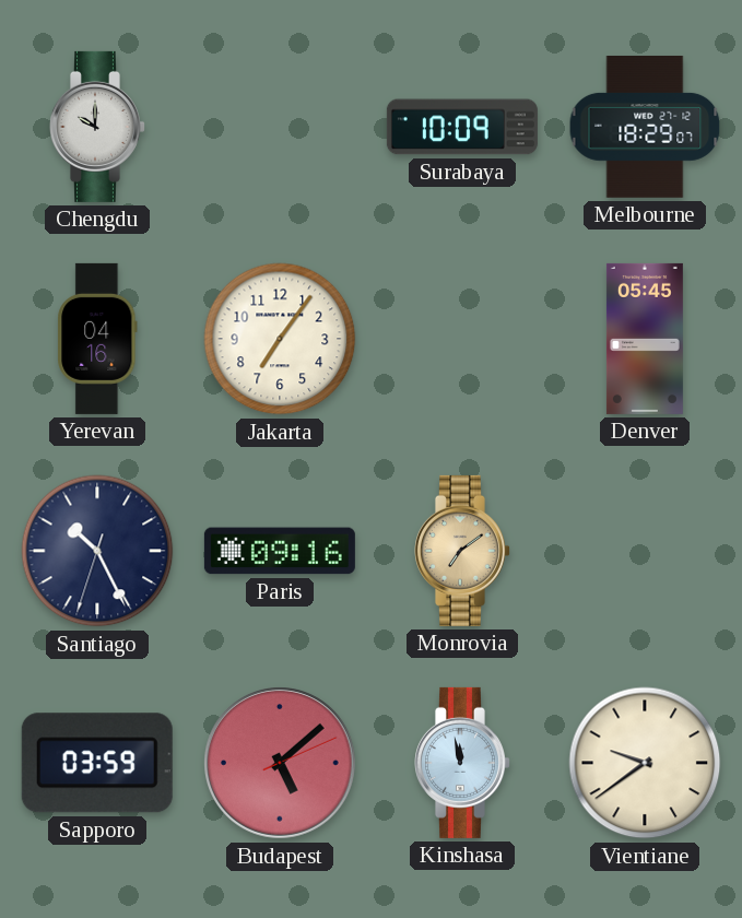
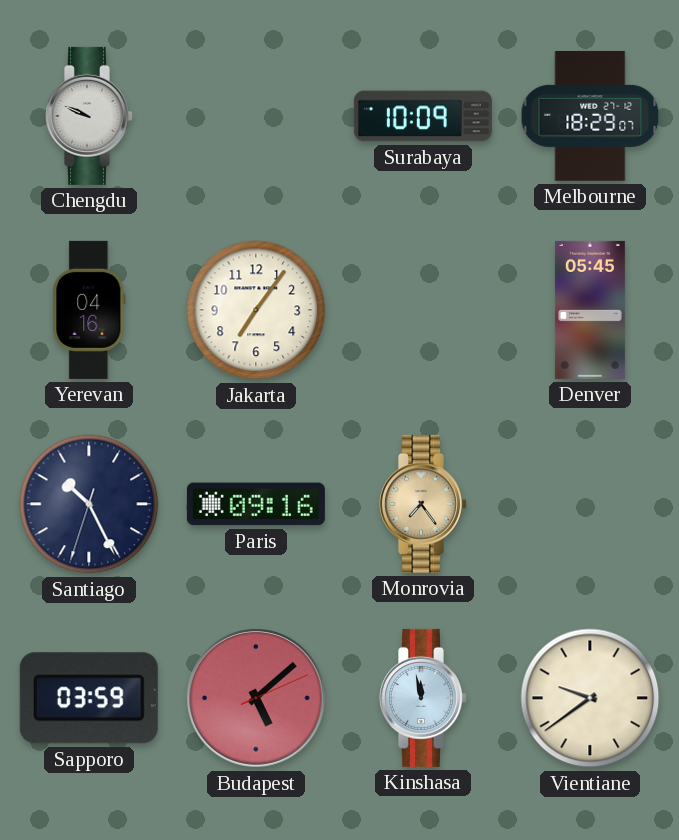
Chengdu: 10:00 -> 9:49 (90, 116)
Monrovia: 7:09 -> 7:24 (424, 504)
